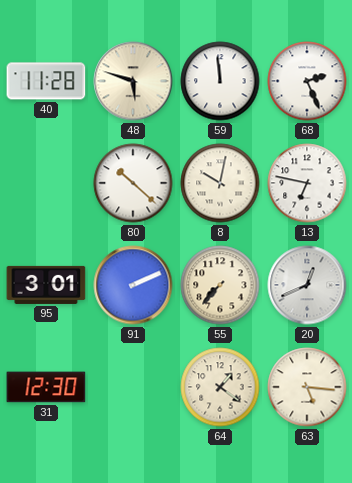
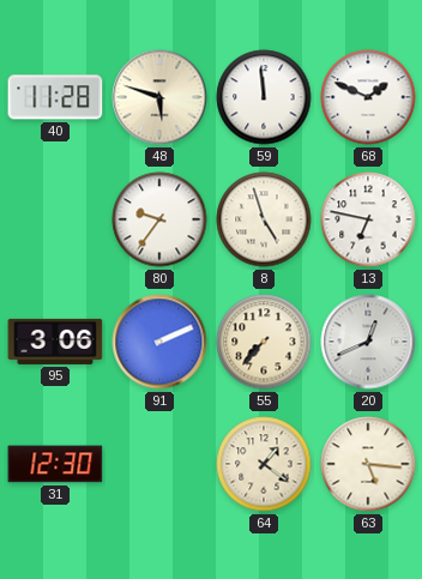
68: 2:26 -> 1:49 (368, 97)
80: 10:22 -> 9:36 (159, 219)
8: 10:02 -> 4:57 (264, 219)
95: 3:01 -> 3:06 (55, 342)
